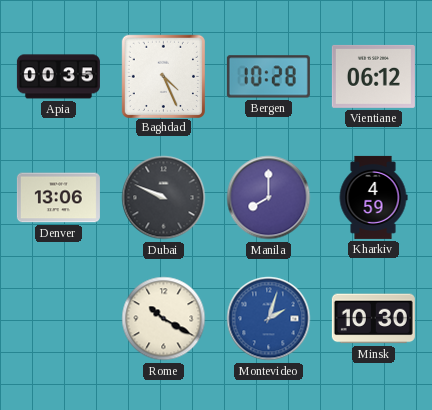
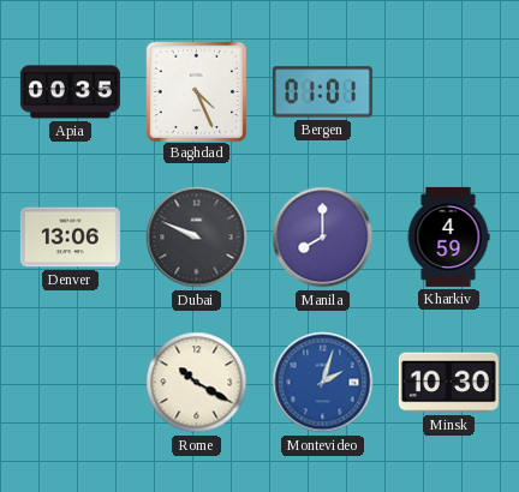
Bergen: 10:28 -> 01:01 (322, 92)
Vientiane: 06:12 -> none (373, 76)
